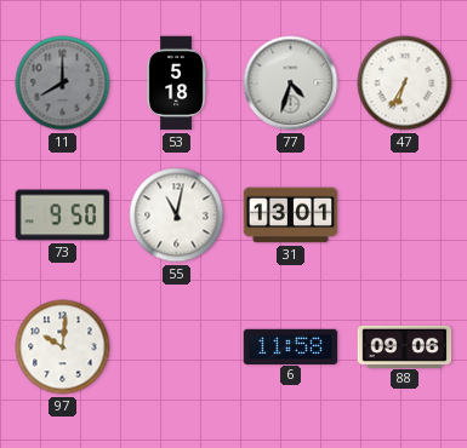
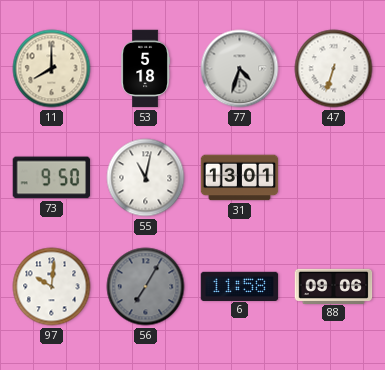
11 dial: grey -> cream (52, 69)
47: 6:35 -> 6:33 (334, 69)
56: none -> 7:05 (146, 287)
